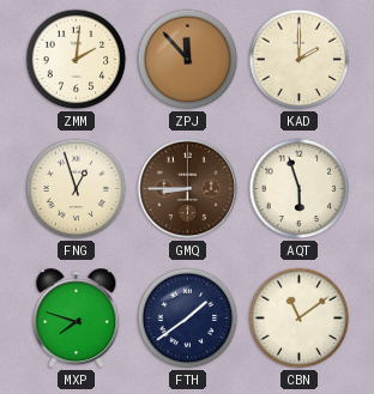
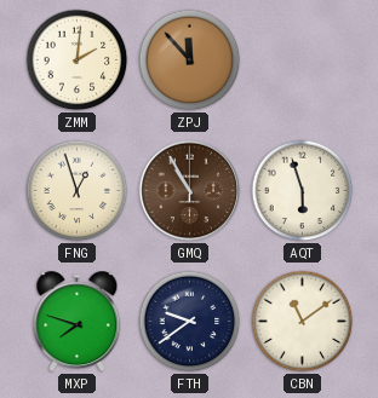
KAD: 2:00 -> none (300, 60)
GMQ: 8:45 -> 10:55 (190, 191)
FTH: 1:39 -> 9:39 (190, 322)
